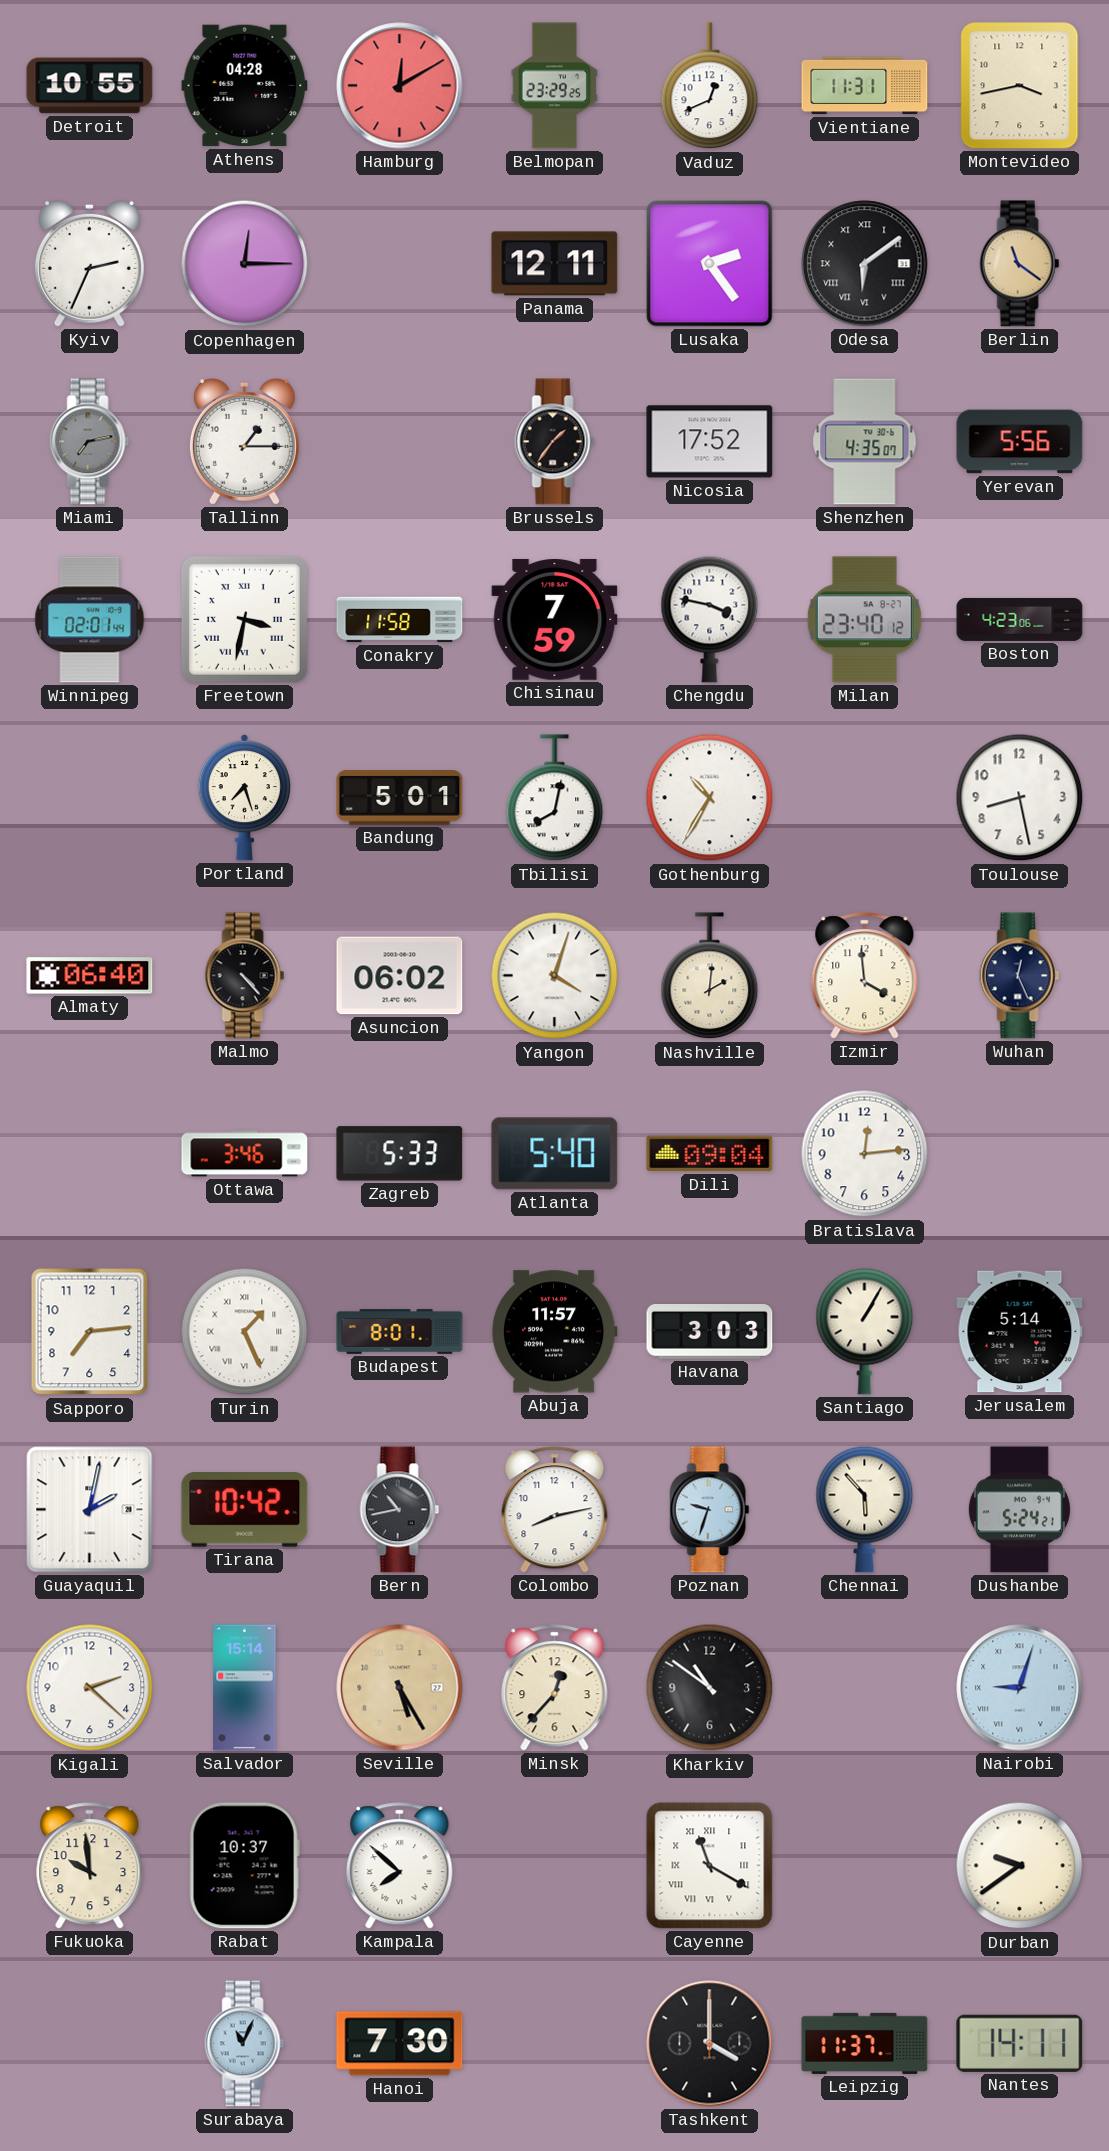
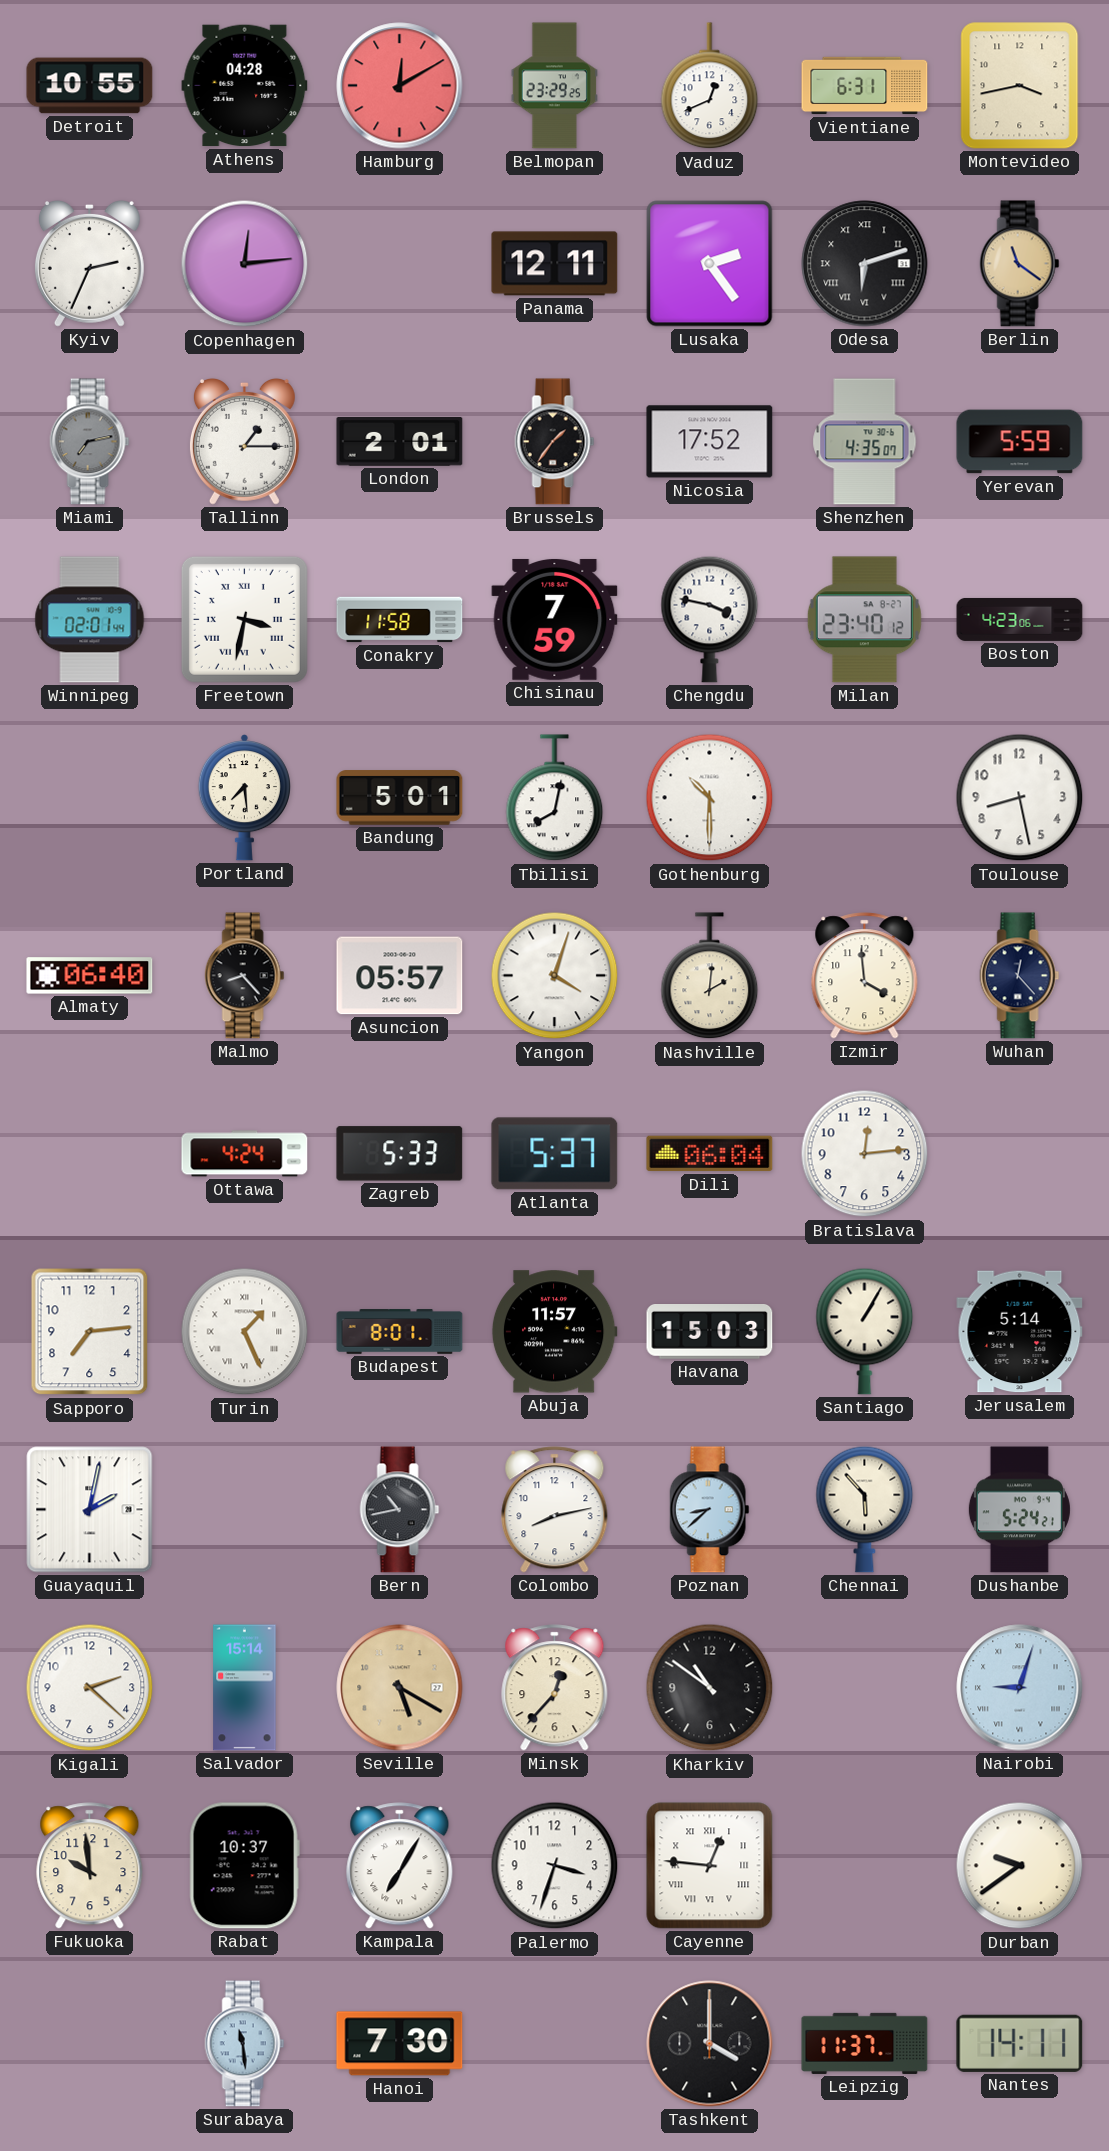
Vientiane: 11:31 -> 6:31 (865, 86)
Copenhagen: 12:15 -> 12:14 (245, 264)
Odesa: 6:09 -> 6:12 (865, 264)
London: none -> 2:01 (400, 442)
Yerevan: 5:56 -> 5:59 (1020, 442)
Portland: 7:27 -> 7:29 (244, 798)
Gothenburg: 10:35 -> 10:30 (710, 798)
Malmo: 4:23 -> 8:23 (245, 976)
Asuncion: 06:02 -> 05:57 (400, 976)
Wuhan: 12:26 -> 12:23 (1020, 976)
Ottawa: 3:46 -> 4:24 (245, 1154)
Atlanta: 5:40 -> 5:37 (555, 1154)
Dili: 09:04 -> 06:04 (710, 1154)
Havana: 3:03 -> 15:03 (710, 1332)
Tirana: 10:42 -> none (245, 1510)
Poznan: 9:33 -> 8:38 (710, 1510)
Seville: 5:25 -> 5:20 (400, 1688)
Kampala: 7:52 -> 7:05 (400, 1866)
Palermo: none -> 3:33 (555, 1866)
Cayenne: 11:20 -> 12:46 (710, 1866)
Surabaya: 11:04 -> 11:29 (245, 2044)
